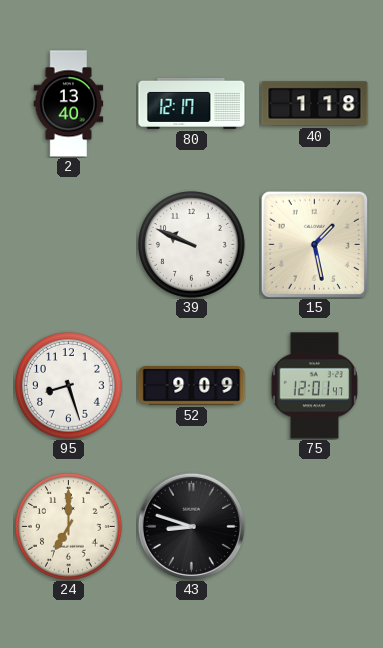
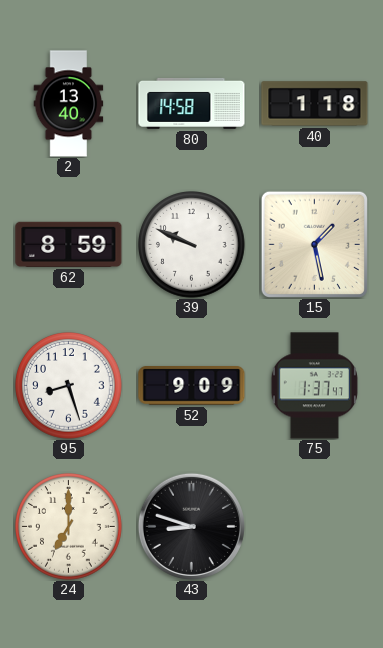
80: 12:17 -> 14:58 (192, 103)
62: none -> 8:59 (69, 244)
75: 12:01 -> 1:37 (314, 386)
